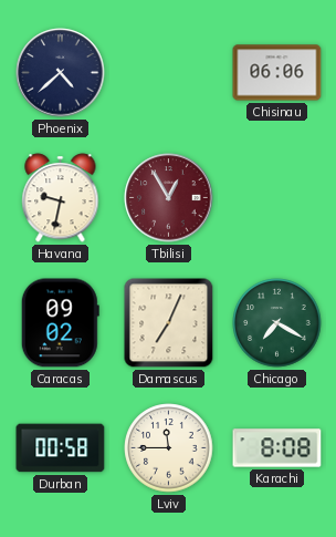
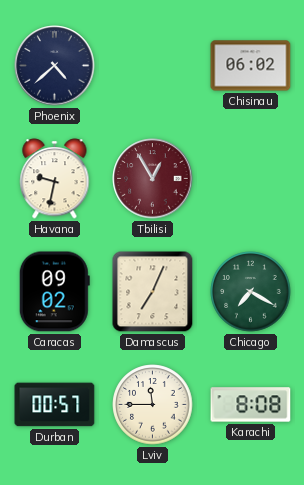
Chisinau: 06:06 -> 06:02 (251, 66)
Durban: 00:58 -> 00:57 (55, 405)
